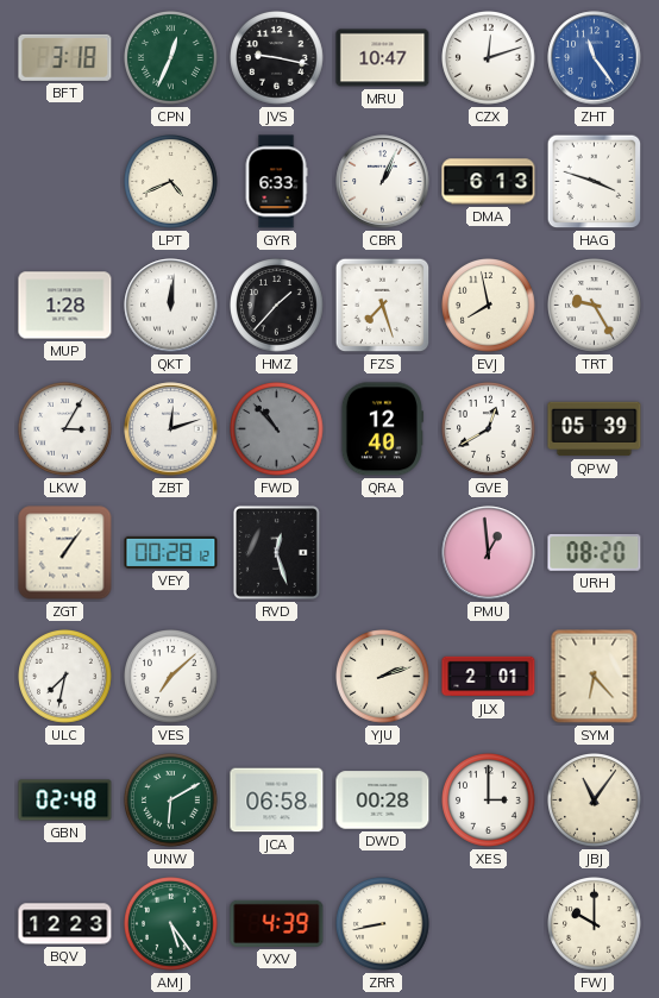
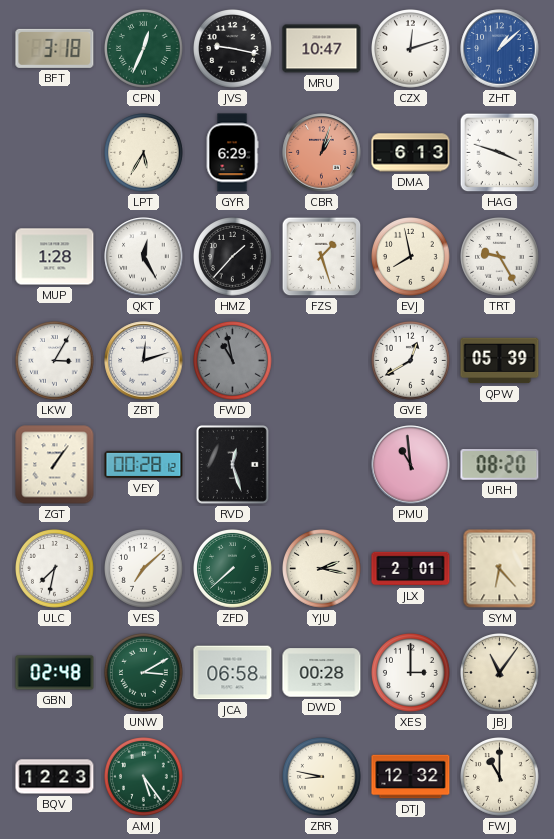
ZHT: 11:24 -> 1:08 (500, 49)
LPT: 4:41 -> 5:35 (144, 153)
GYR: 6:33 -> 6:29 (232, 153)
CBR: 1:04 -> 1:03 (322, 153)
CBR dial: white -> salmon (322, 153)
QKT: 12:01 -> 12:25 (144, 257)
FZS: 7:27 -> 1:27 (322, 257)
FWD: 10:53 -> 10:58 (233, 361)
QRA: 12:40 -> none (382, 429)
PMU: 12:59 -> 10:59 (411, 465)
ZFD: none -> 7:38 (233, 569)
YJU: 2:12 -> 2:17 (322, 569)
UNW: 6:10 -> 3:10 (144, 673)
VXV: 4:39 -> none (277, 923)
ZRR: 8:43 -> 8:47 (322, 777)
DTJ: none -> 12:32 (411, 777)
FWJ: 10:00 -> 11:00 (500, 777)
